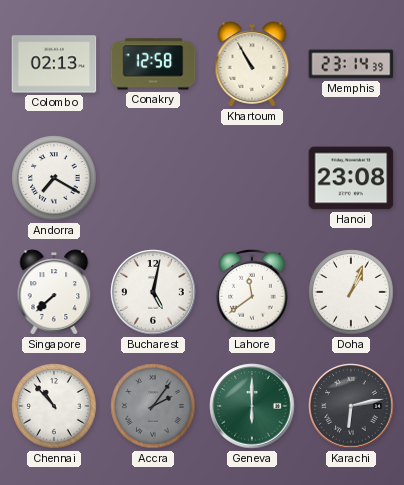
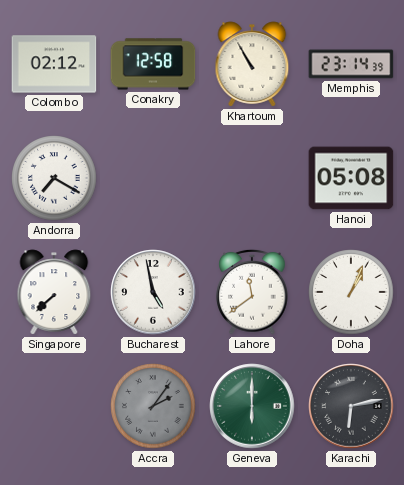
Colombo: 02:13 -> 02:12 (54, 64)
Hanoi: 23:08 -> 05:08 (351, 178)
Bucharest: 5:02 -> 4:58 (153, 292)
Chennai: 10:53 -> none (54, 406)
